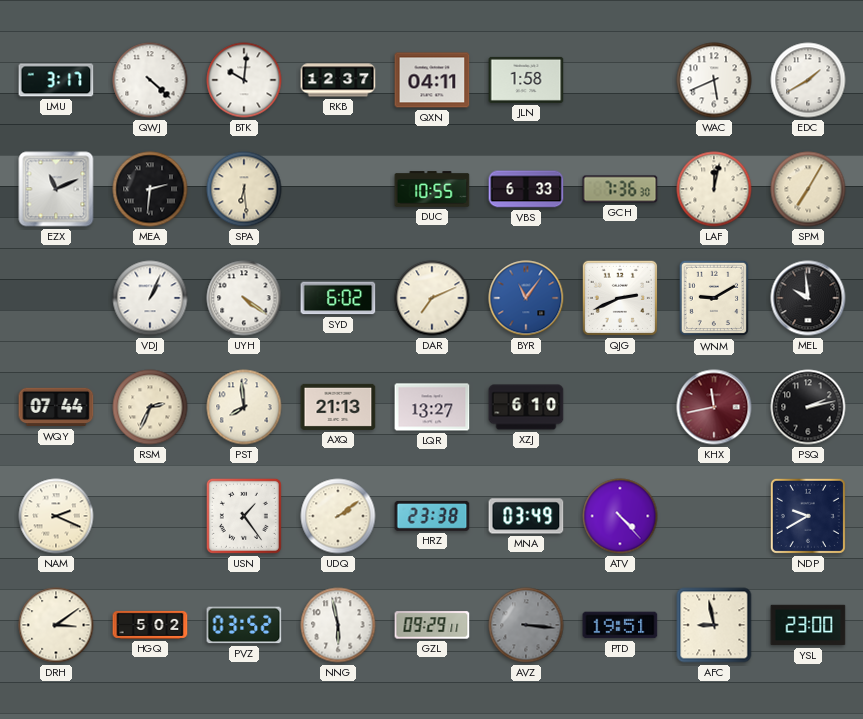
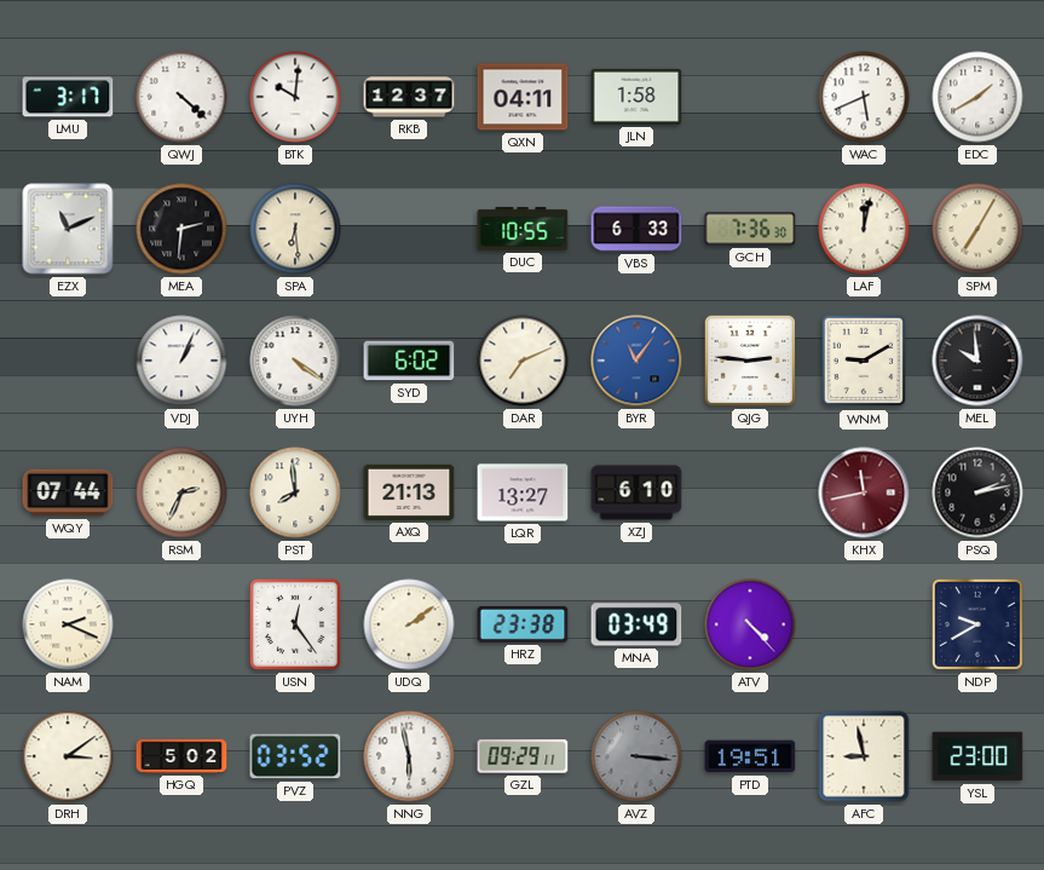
QJG: 2:41 -> 2:46 (750, 361)
USN: 1:24 -> 12:24 (295, 624)
